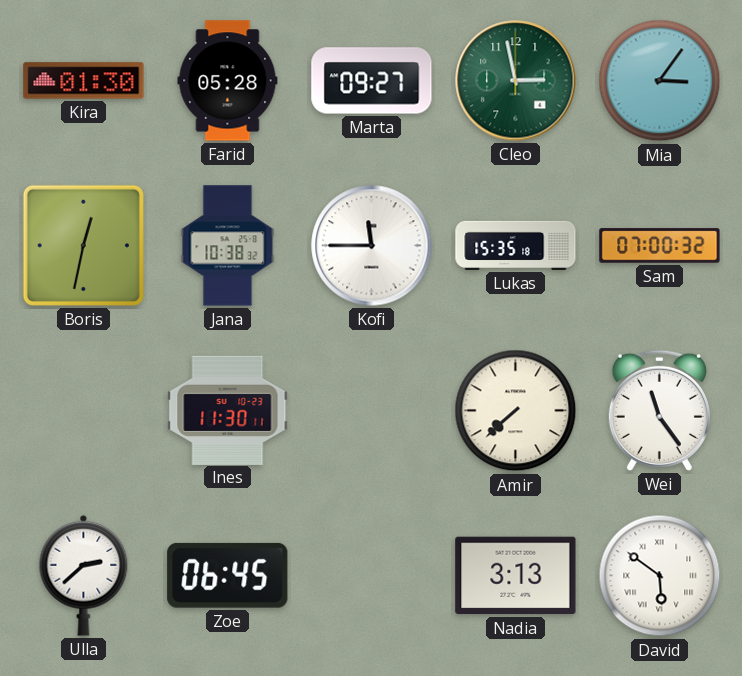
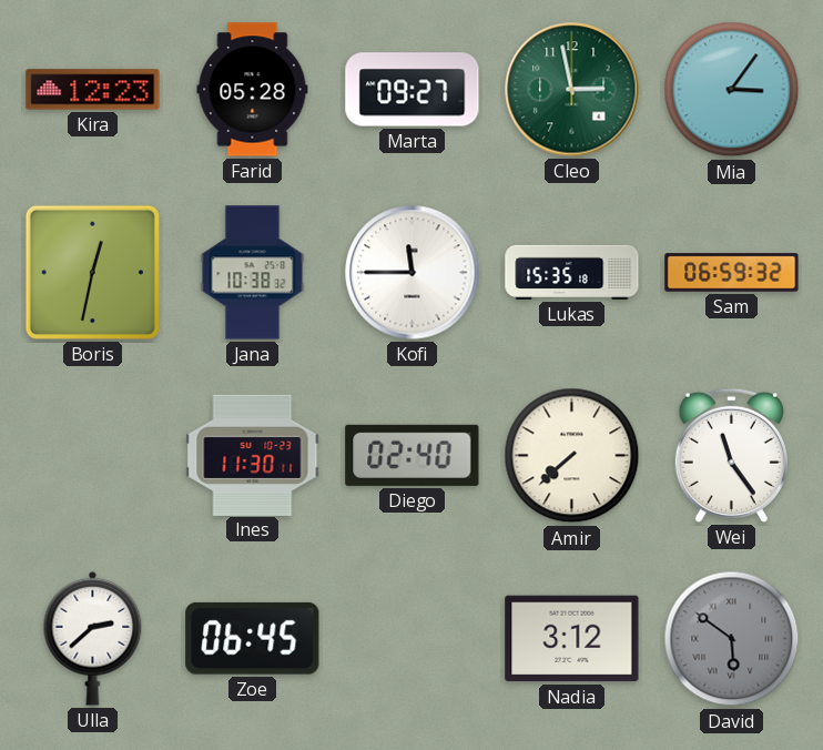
Kira: 01:30 -> 12:23 (93, 90)
Sam: 07:00 -> 06:59 (732, 273)
Diego: none -> 02:40 (413, 455)
Nadia: 3:13 -> 3:12 (572, 639)
David dial: white -> grey (732, 639)
